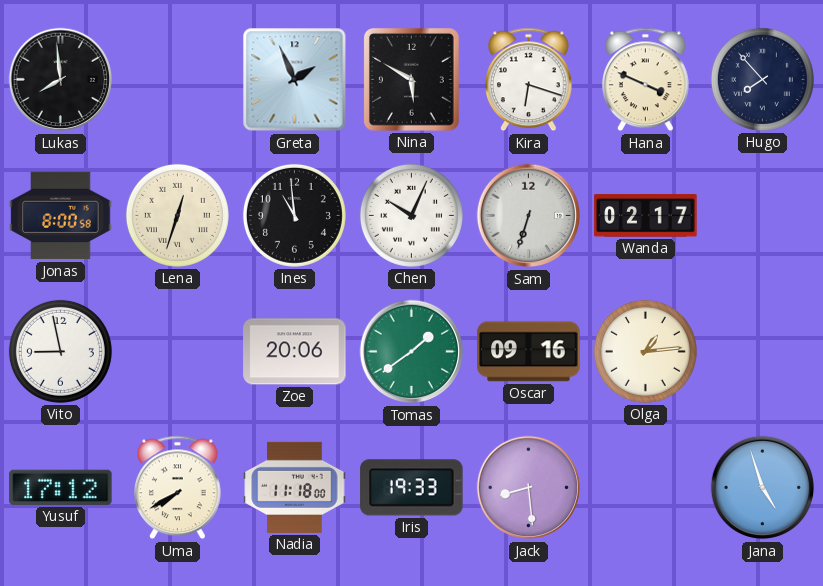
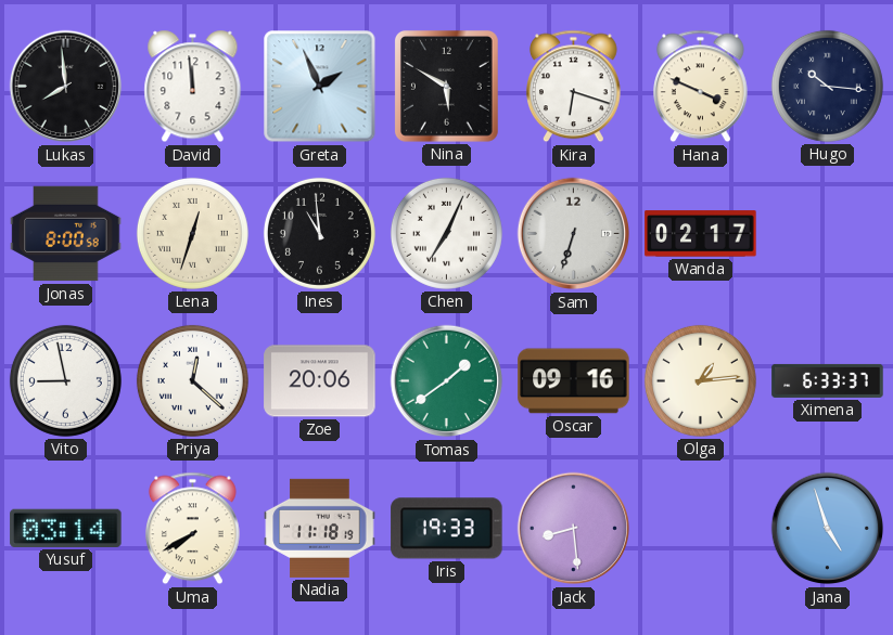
David: none -> 11:59 (193, 87)
Hugo: 7:53 -> 10:16 (827, 86)
Chen: 10:04 -> 7:04 (446, 233)
Priya: none -> 12:22 (192, 380)
Ximena: none -> 6:33 (828, 380)
Yusuf: 17:12 -> 03:14 (66, 528)
Nadia: 11:18:00 -> 11:18:19 (320, 528)
